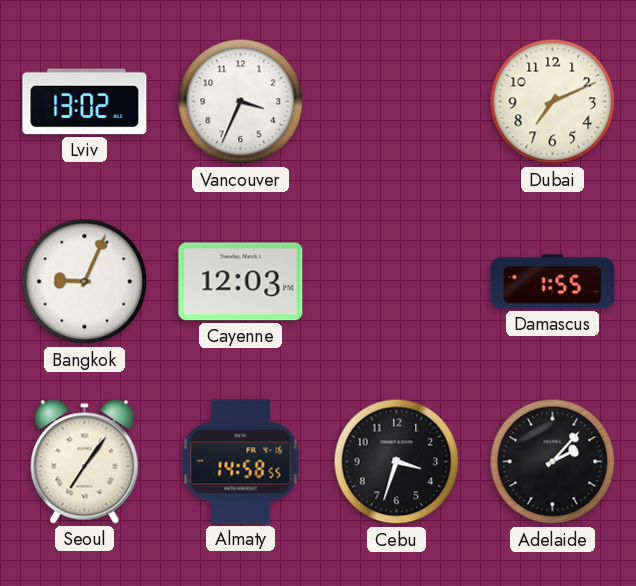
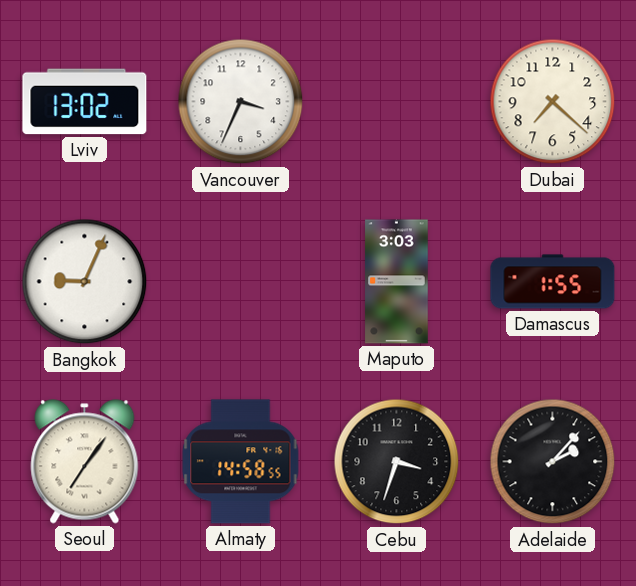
Dubai: 7:11 -> 7:22 (553, 102)
Cayenne: 12:03 -> none (241, 282)
Maputo: none -> 3:03 (397, 282)
